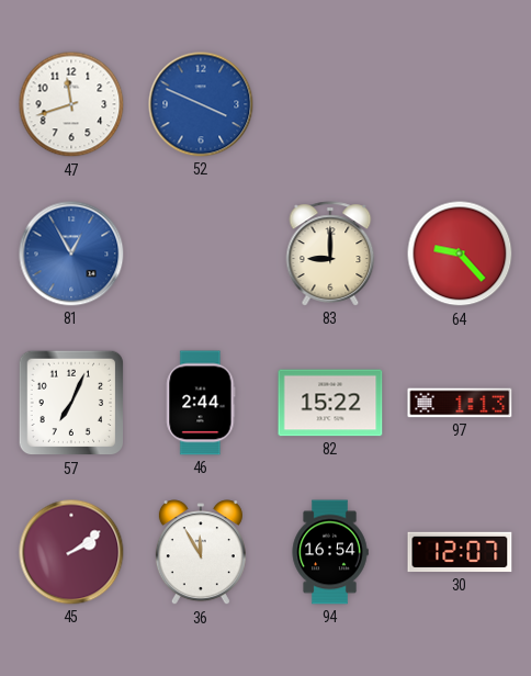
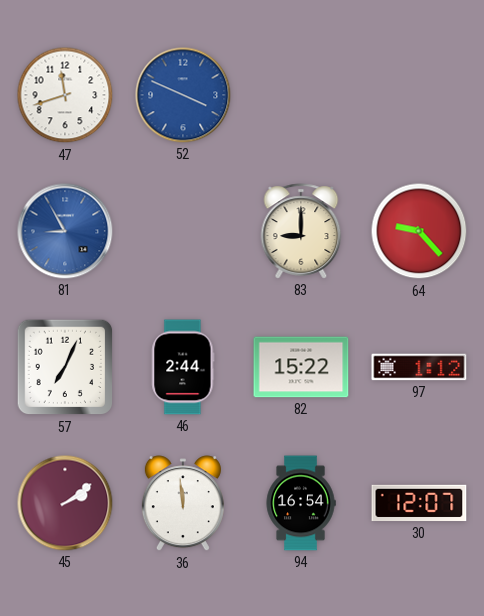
81: 12:55 -> 8:55 (65, 231)
97: 1:13 -> 1:12 (419, 367)
36: 11:55 -> 11:59 (183, 504)
